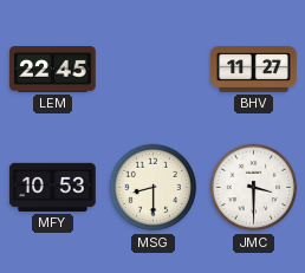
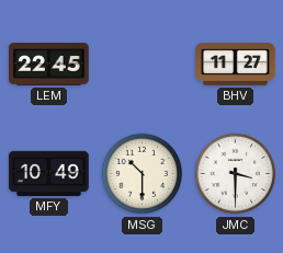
MFY: 10:53 -> 10:49 (49, 173)
MSG: 8:30 -> 10:30 (143, 174)
